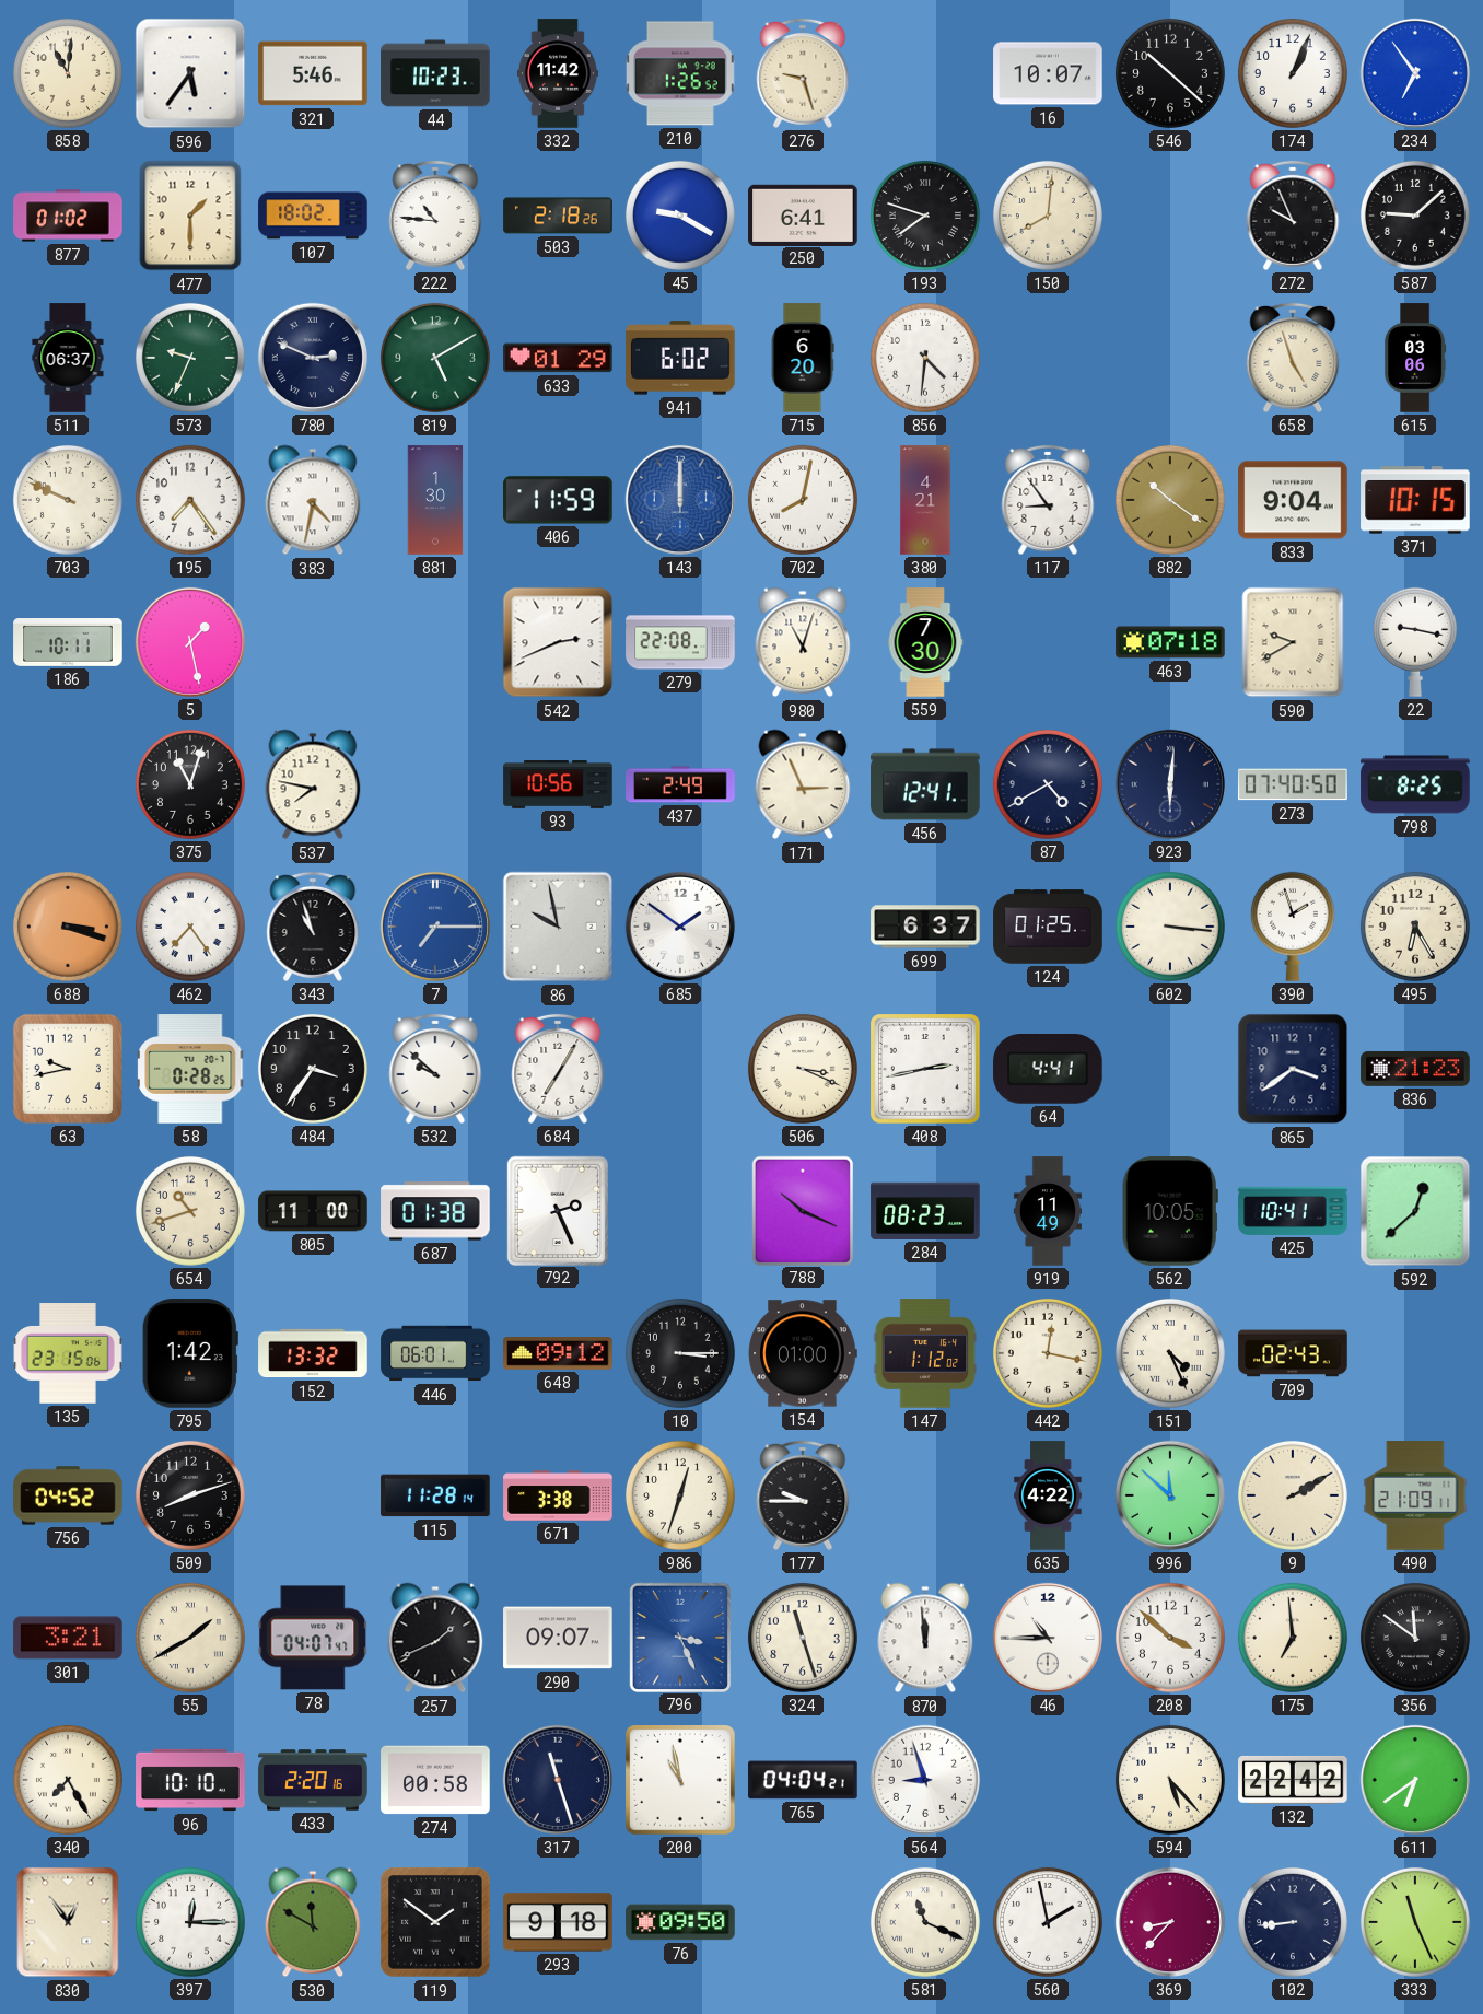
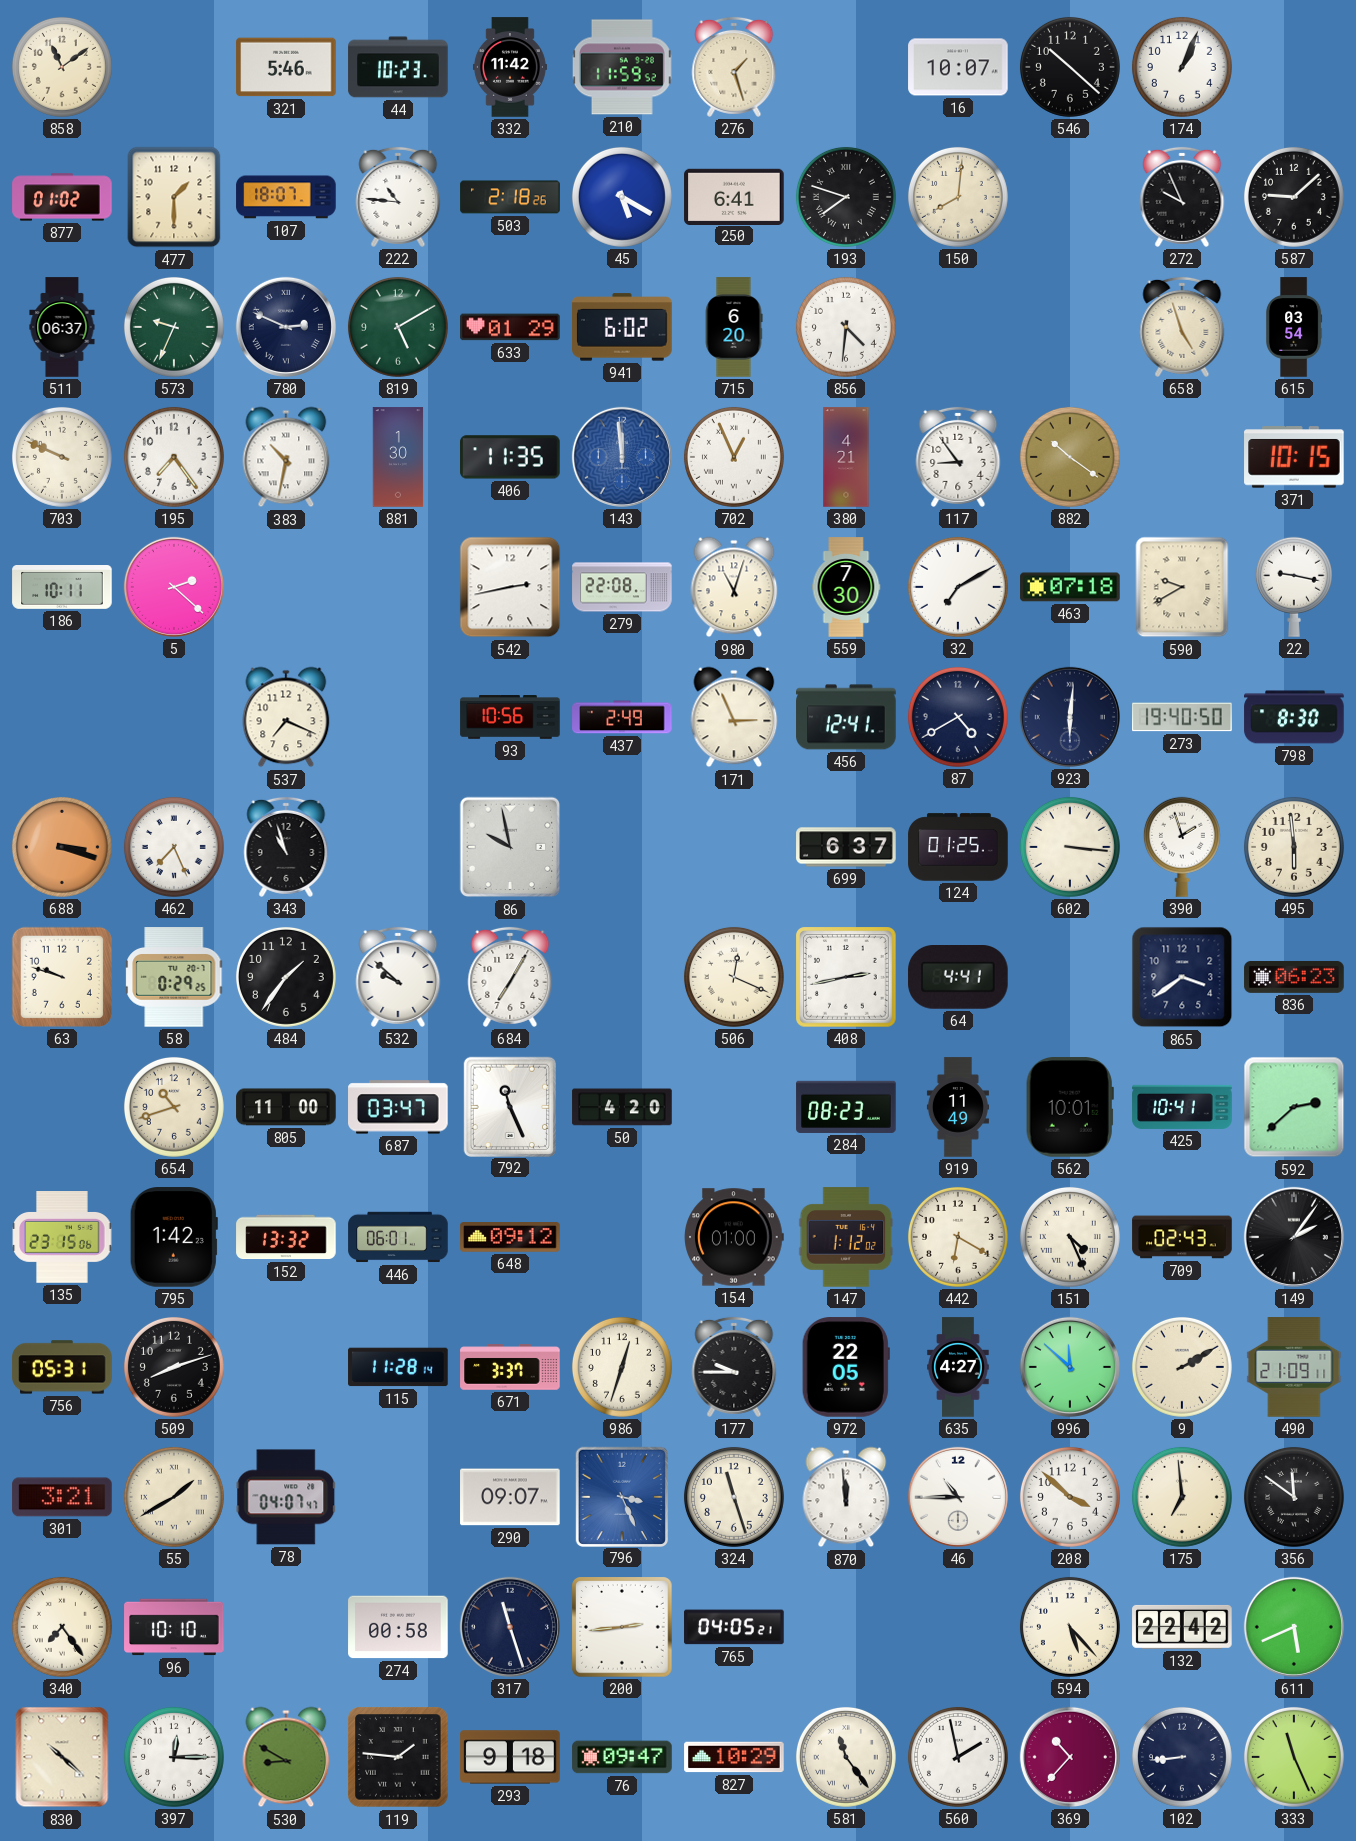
858: 11:01 -> 11:09 (62, 67)
596: 5:36 -> none (190, 73)
210: 1:26 -> 11:59 (622, 67)
276: 9:27 -> 1:27 (734, 67)
234: 6:54 -> none (1415, 73)
107: 18:02 -> 18:07 (286, 197)
45: 9:20 -> 5:20 (622, 197)
615: 03:06 -> 03:54 (1295, 327)
383: 4:32 -> 10:32 (286, 457)
406: 11:59 -> 11:35 (510, 457)
143: 12:00 -> 11:59 (622, 457)
702: 8:02 -> 12:56 (734, 457)
833: 9:04 -> none (1293, 500)
5: 1:28 -> 2:22 (174, 587)
542: 2:41 -> 2:43 (510, 587)
32: none -> 7:10 (958, 587)
375: 11:03 -> none (190, 784)
537: 7:47 -> 7:19 (286, 717)
273: 07:40 -> 19:40 (1182, 717)
798: 8:25 -> 8:30 (1294, 717)
462: 7:24 -> 7:26 (174, 847)
7: 7:15 -> none (435, 927)
685: 1:51 -> none (680, 927)
495: 6:25 -> 5:59 (1294, 847)
63: 9:43 -> 9:48 (62, 977)
58: 0:28 -> 0:29 (175, 977)
484: 3:36 -> 1:36 (286, 977)
506: 3:19 -> 12:19 (734, 977)
836: 21:23 -> 06:23 (1294, 977)
687: 01:38 -> 03:47 (398, 1107)
792: 2:26 -> 11:26 (509, 1106)
50: none -> 4:20 (622, 1107)
788: 10:19 -> none (802, 1210)
562: 10:05 -> 10:01 (1070, 1107)
592: 12:38 -> 2:38 (1294, 1107)
10: 3:15 -> none (680, 1353)
442: 12:17 -> 6:20 (958, 1237)
149: none -> 2:06 (1294, 1237)
756: 04:52 -> 05:31 (62, 1367)
671: 3:38 -> 3:37 (510, 1367)
972: none -> 22:05 (846, 1367)
635: 4:22 -> 4:27 (958, 1367)
257: 1:41 -> none (435, 1638)
340: 7:25 -> 7:24 (62, 1627)
433: 2:20 -> none (313, 1780)
200: 10:58 -> 2:44 (622, 1627)
765: 04:04 -> 04:05 (734, 1627)
564: 8:57 -> none (925, 1780)
611: 6:39 -> 5:41 (1294, 1627)
830: 12:54 -> 10:22 (62, 1757)
530: 11:50 -> 8:50 (286, 1757)
119: 1:51 -> 1:46 (398, 1757)
76: 09:50 -> 09:47 (622, 1757)
827: none -> 10:29 (734, 1757)
581: 11:19 -> 11:24 (846, 1757)
369: 8:37 -> 10:37 (1070, 1757)
